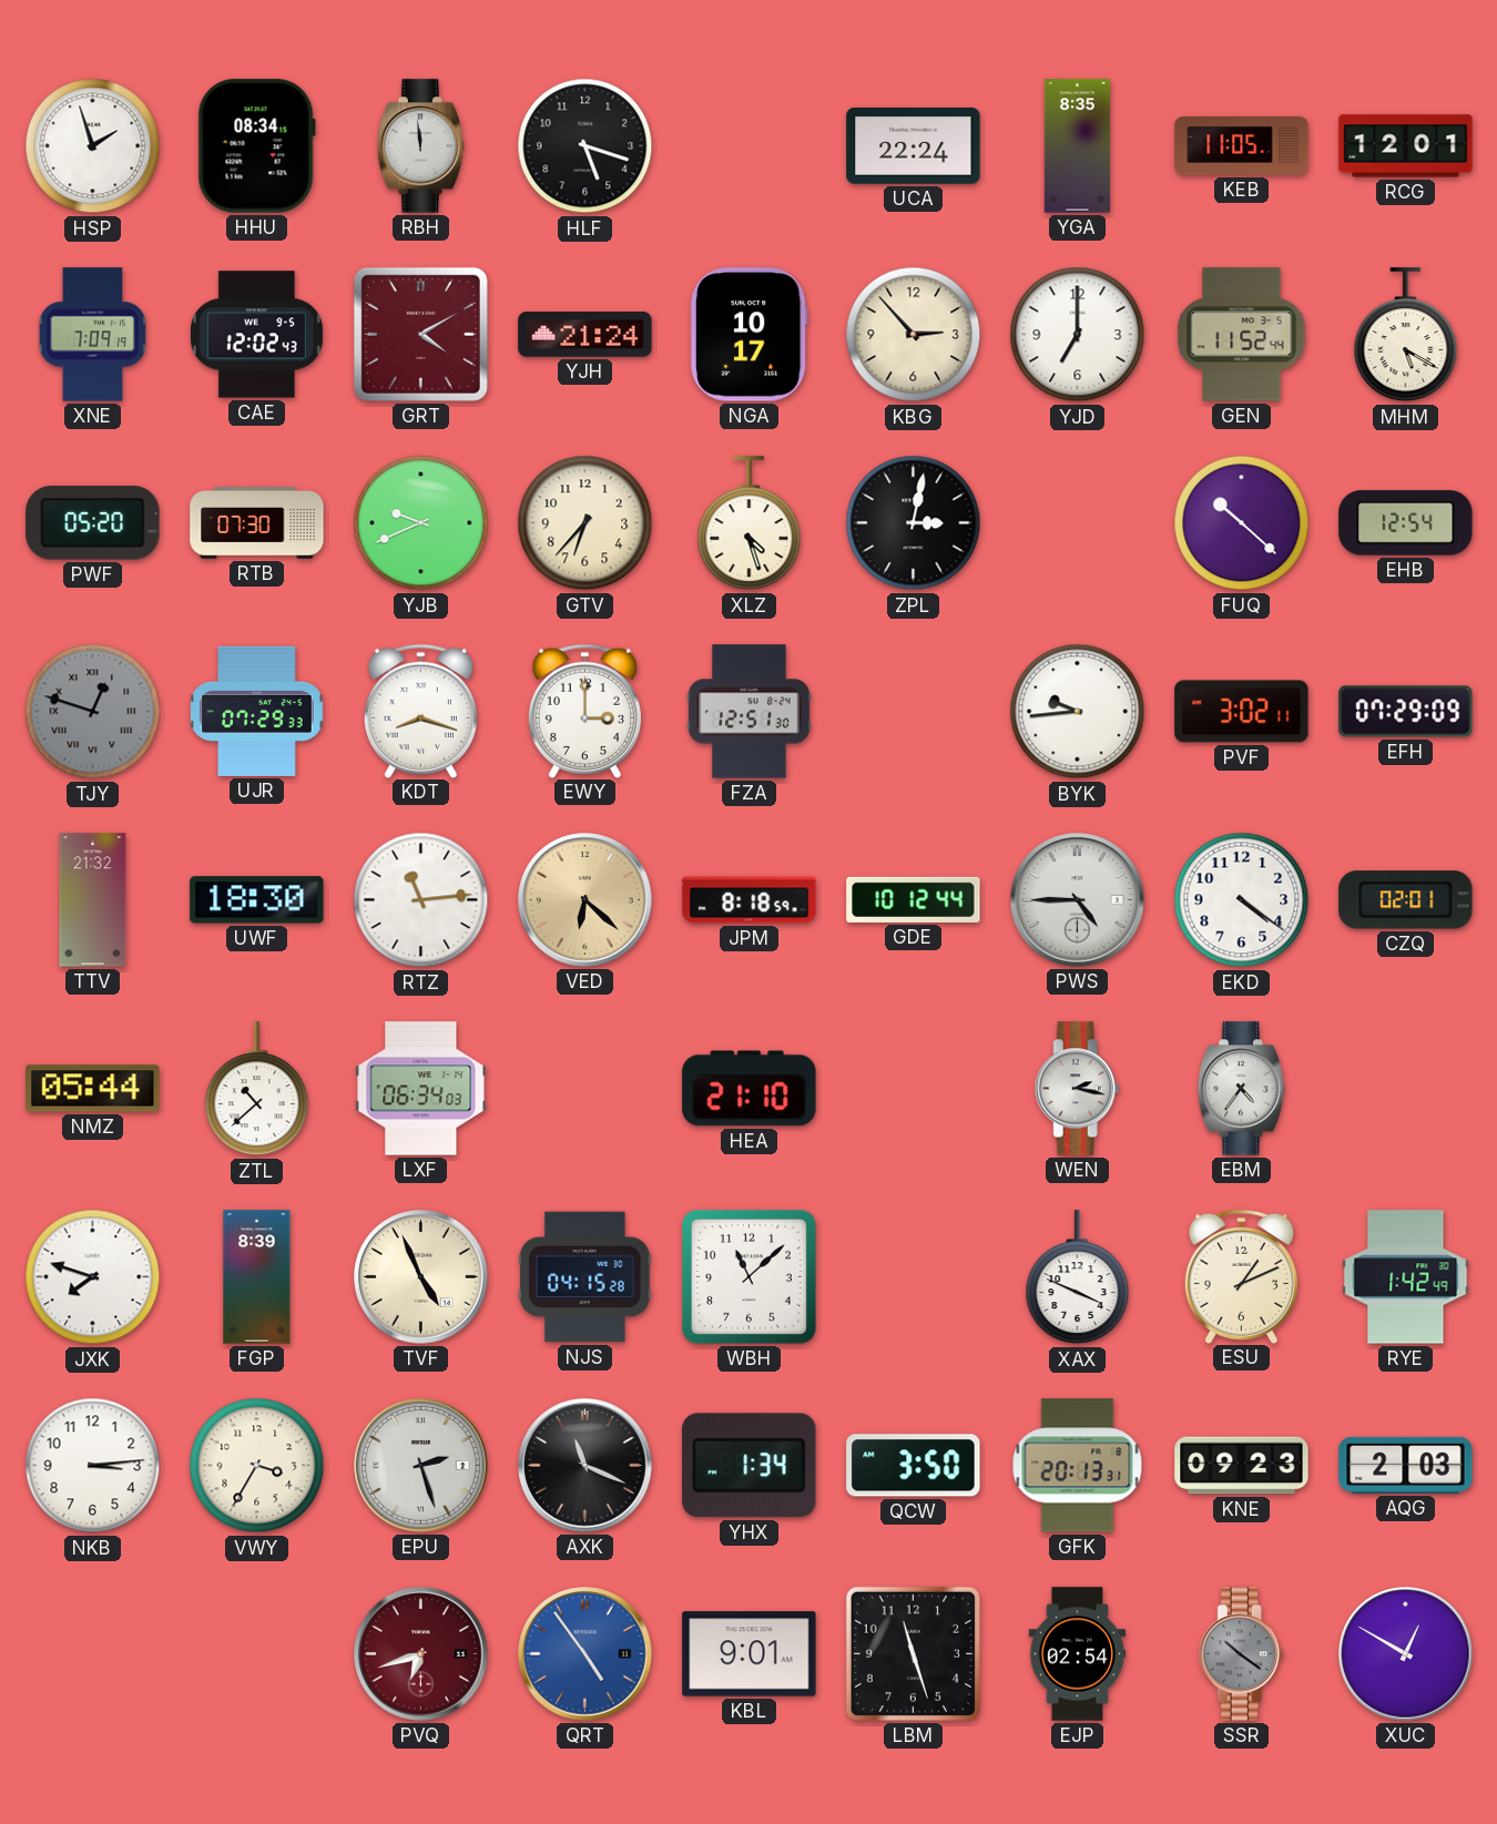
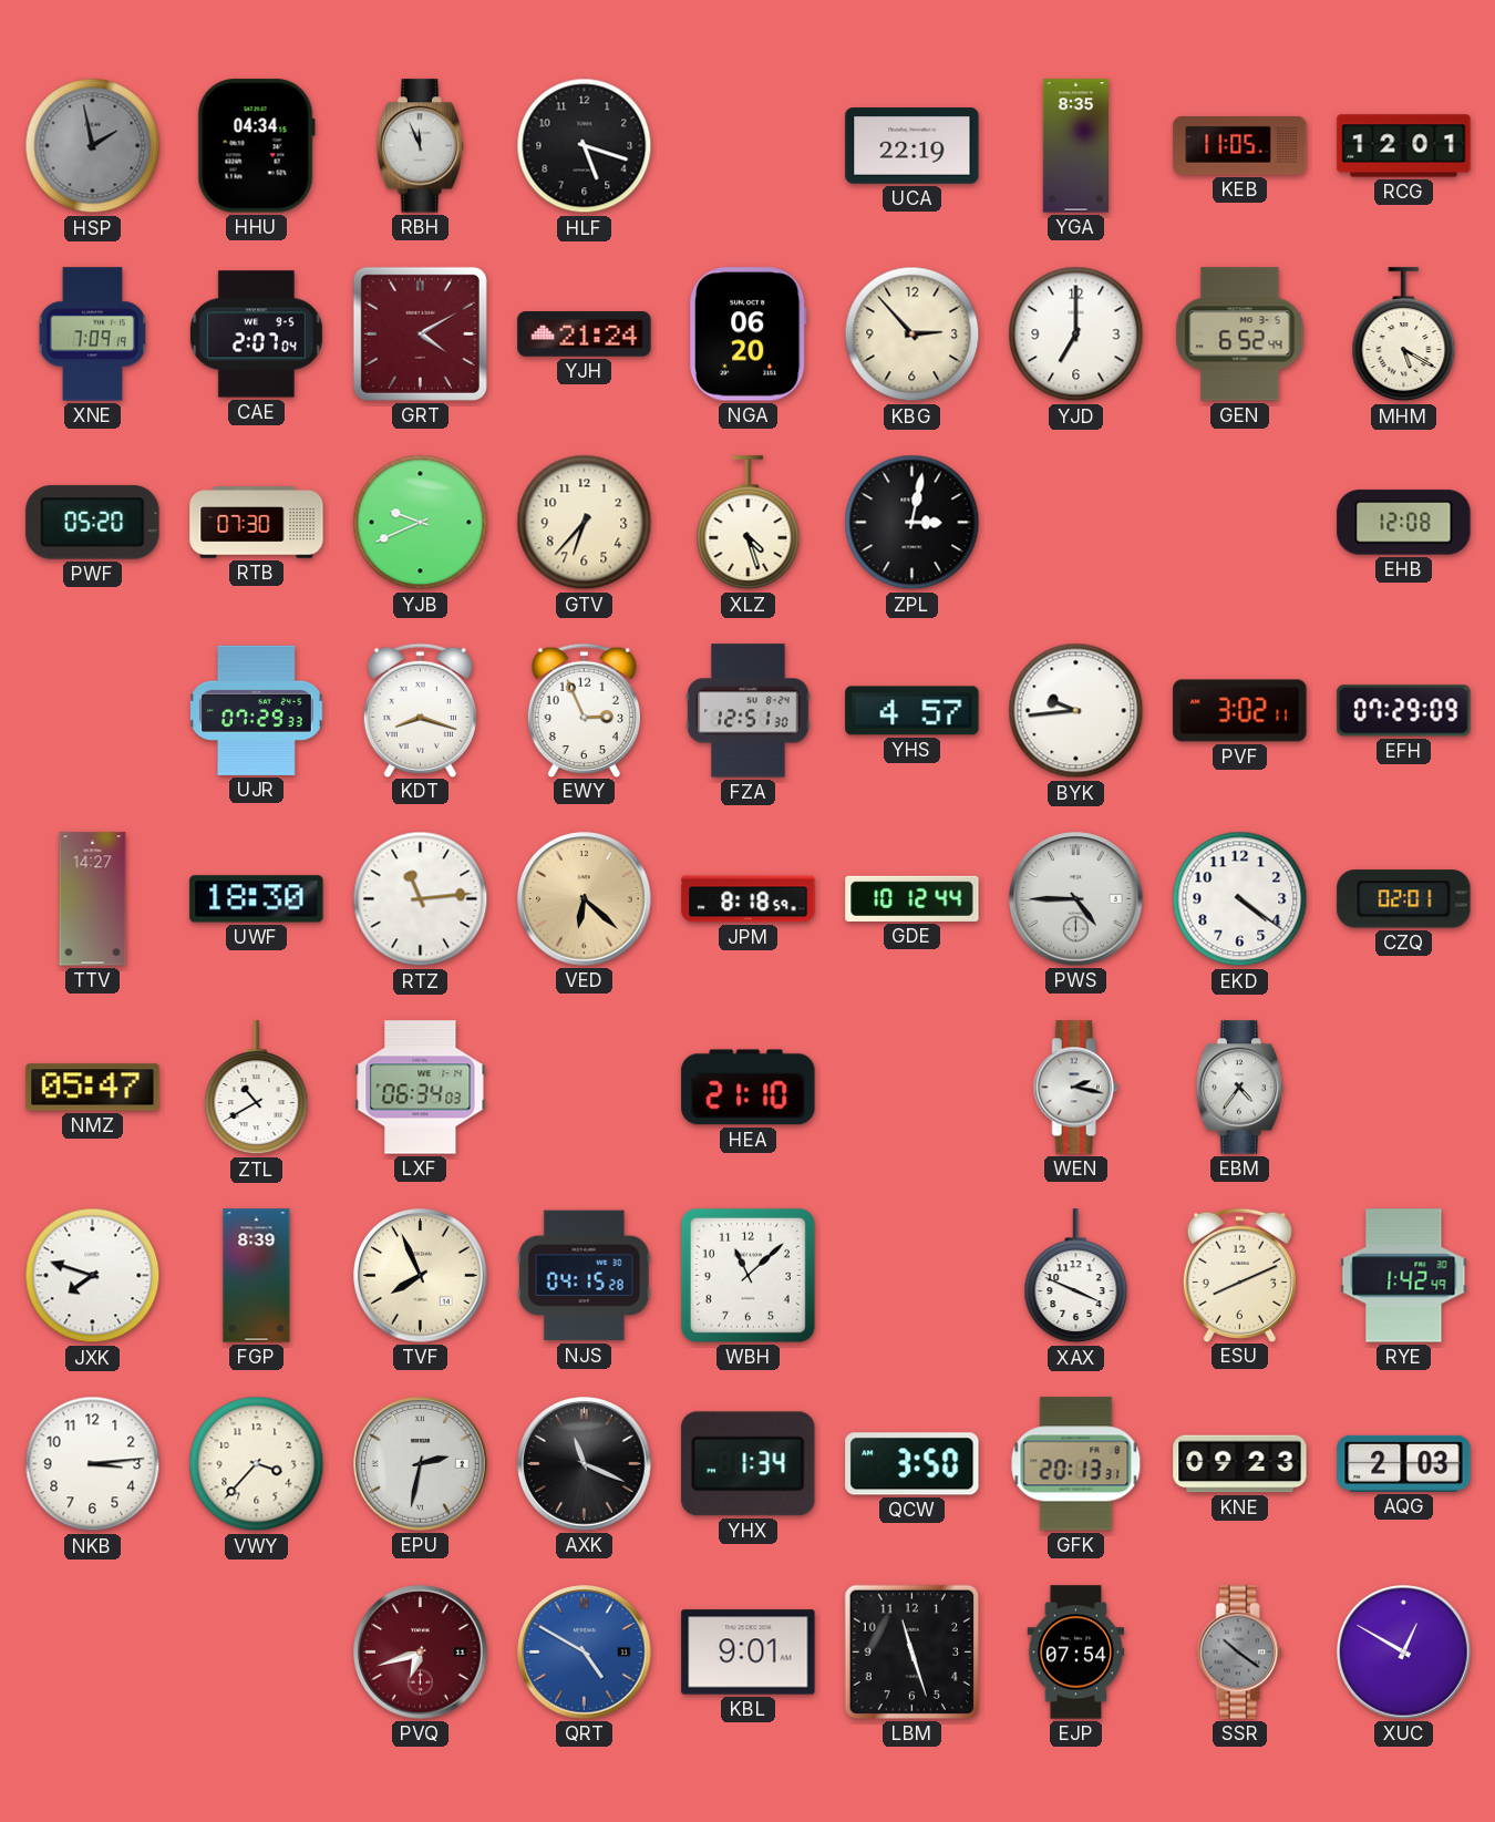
HSP: 1:57 -> 1:58 (93, 146)
HSP dial: white -> grey (93, 146)
HHU: 08:34 -> 04:34 (256, 146)
RBH: 11:59 -> 11:56 (421, 146)
UCA: 22:24 -> 22:19 (913, 146)
CAE: 12:02 -> 2:07 (256, 334)
NGA: 10:17 -> 06:20 (747, 334)
GEN: 11:52 -> 6:52 (1240, 334)
FUQ: 10:22 -> none (1242, 523)
EHB: 12:54 -> 12:08 (1404, 523)
TJY: 12:48 -> none (93, 712)
EWY: 3:00 -> 2:56 (584, 710)
YHS: none -> 4:57 (913, 711)
TTV: 21:32 -> 14:27 (93, 899)
NMZ: 05:44 -> 05:47 (93, 1088)
ZTL: 10:38 -> 10:40 (257, 1088)
TVF: 4:56 -> 7:56 (421, 1276)
ESU: 1:11 -> 8:11 (1239, 1275)
VWY: 3:35 -> 3:37 (257, 1464)
EPU: 2:27 -> 2:32 (421, 1464)
QRT: 4:54 -> 4:50 (585, 1653)
EJP: 02:54 -> 07:54 (1076, 1653)
